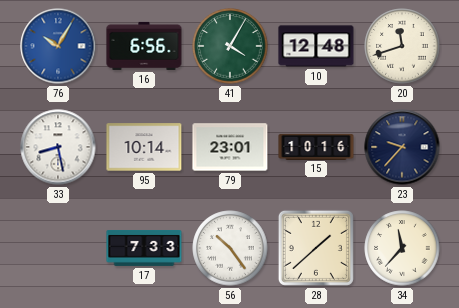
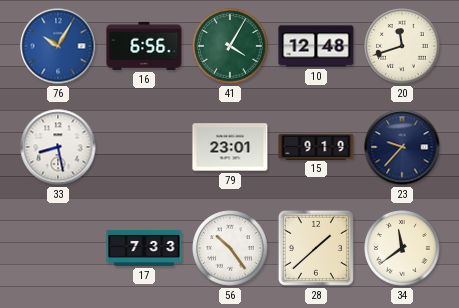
95: 10:14 -> none (144, 147)
15: 10:16 -> 9:19 (316, 146)
34: 11:37 -> 11:39 (402, 248)
